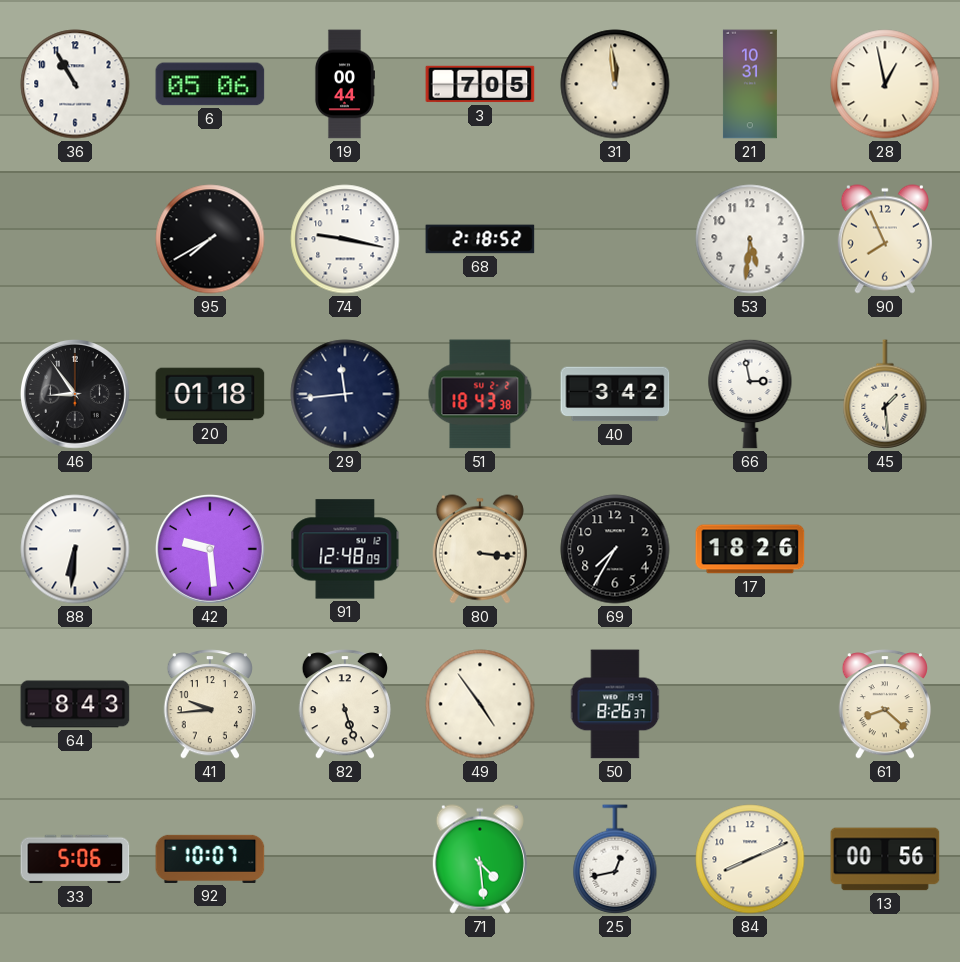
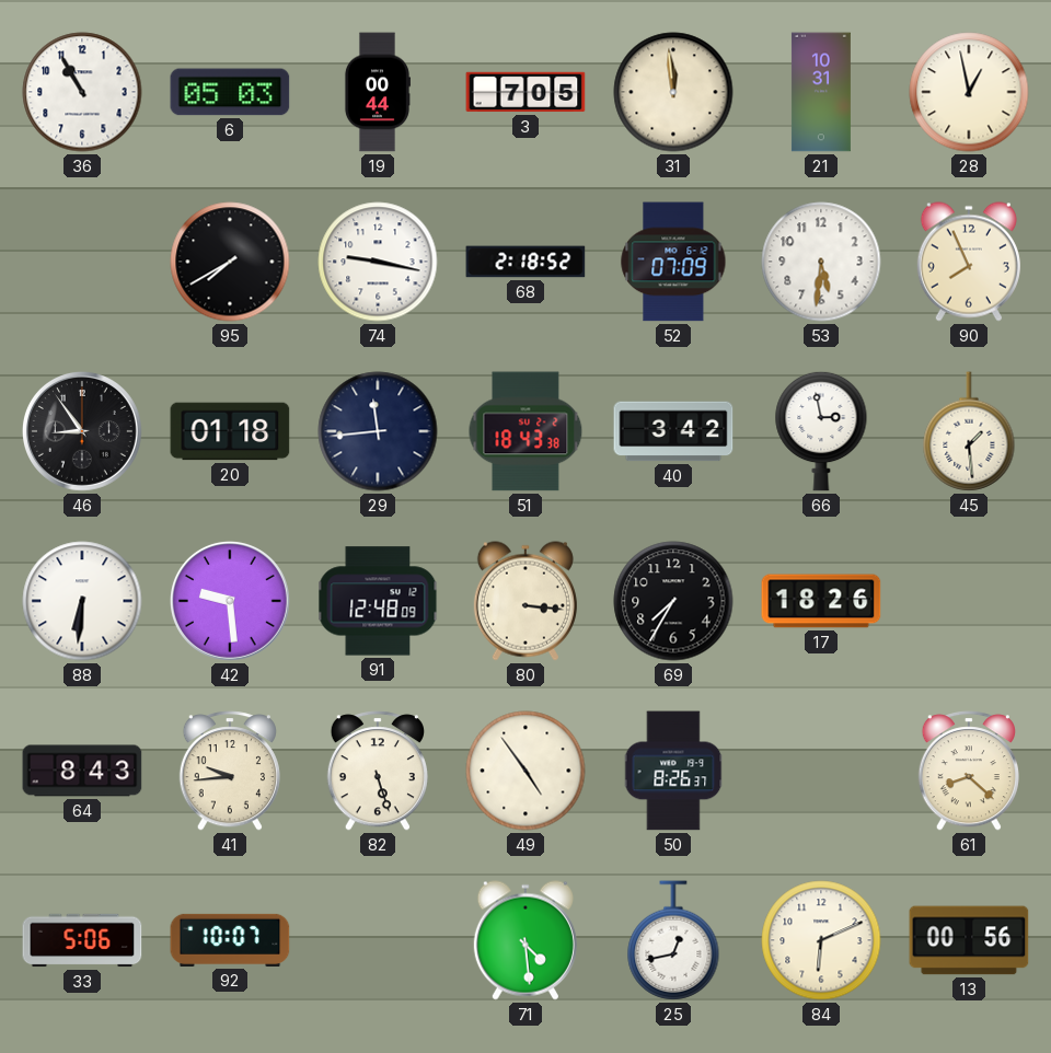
6: 05:06 -> 05:03 (230, 92)
52: none -> 07:09 (673, 262)
84: 8:11 -> 6:11 (821, 940)
